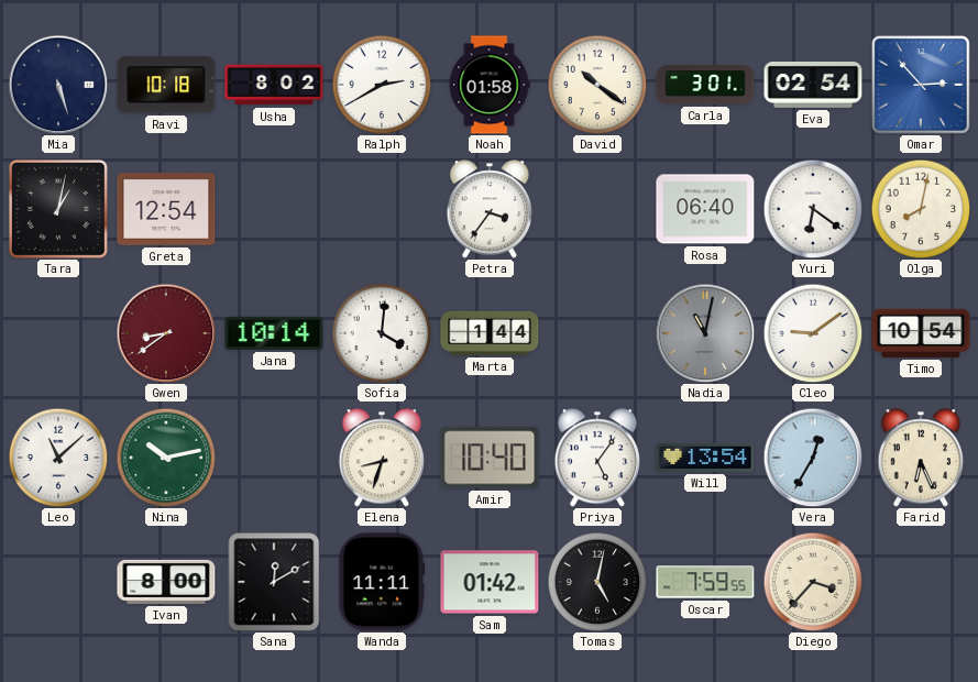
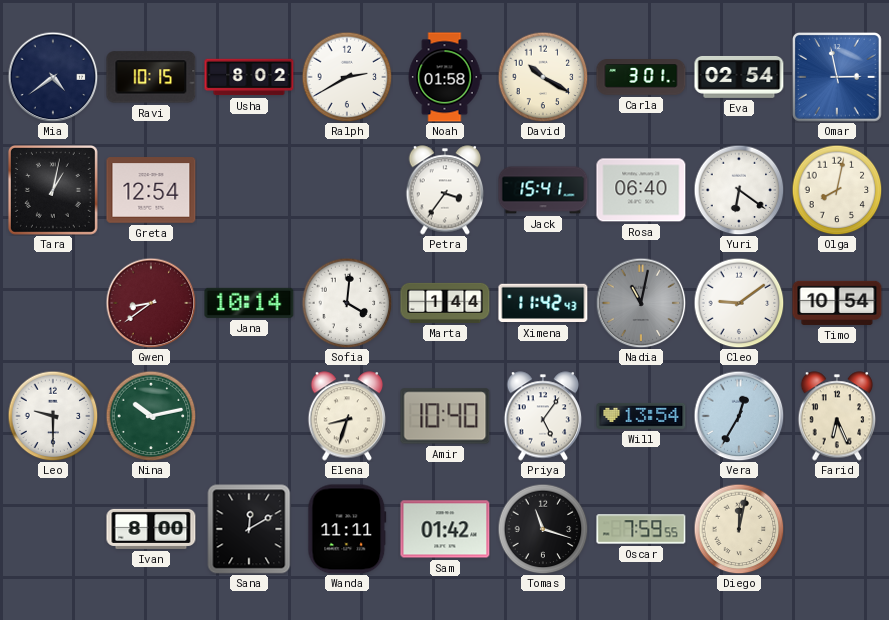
Mia: 5:27 -> 4:39 (53, 77)
Ravi: 10:18 -> 10:15 (151, 77)
David: 10:21 -> 10:20 (543, 77)
Omar: 2:53 -> 2:58 (838, 78)
Jack: none -> 15:41 (543, 190)
Ximena: none -> 11:42 (543, 303)
Leo: 11:08 -> 9:30 (53, 416)
Tomas: 5:02 -> 11:18 (543, 529)
Diego: 3:37 -> 12:02 (739, 529)
